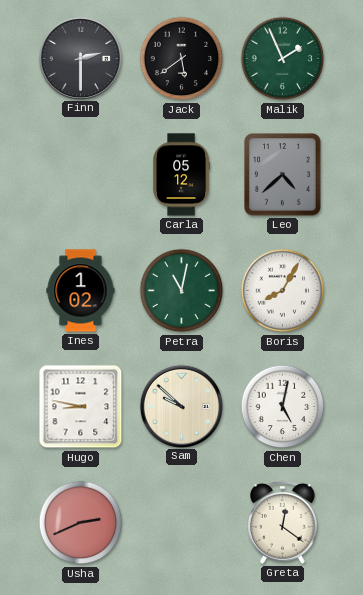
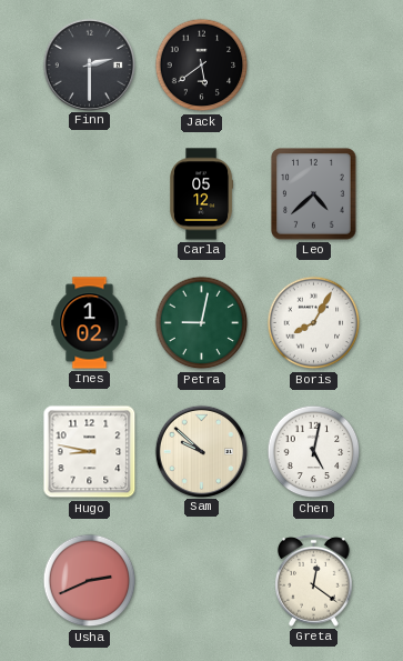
Malik: 1:56 -> none (283, 59)
Petra: 11:02 -> 9:02 (202, 323)
